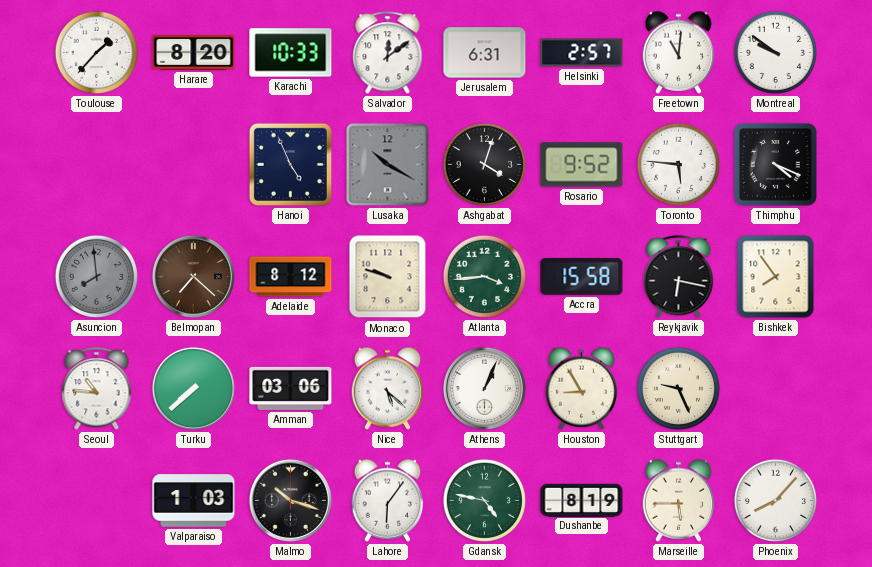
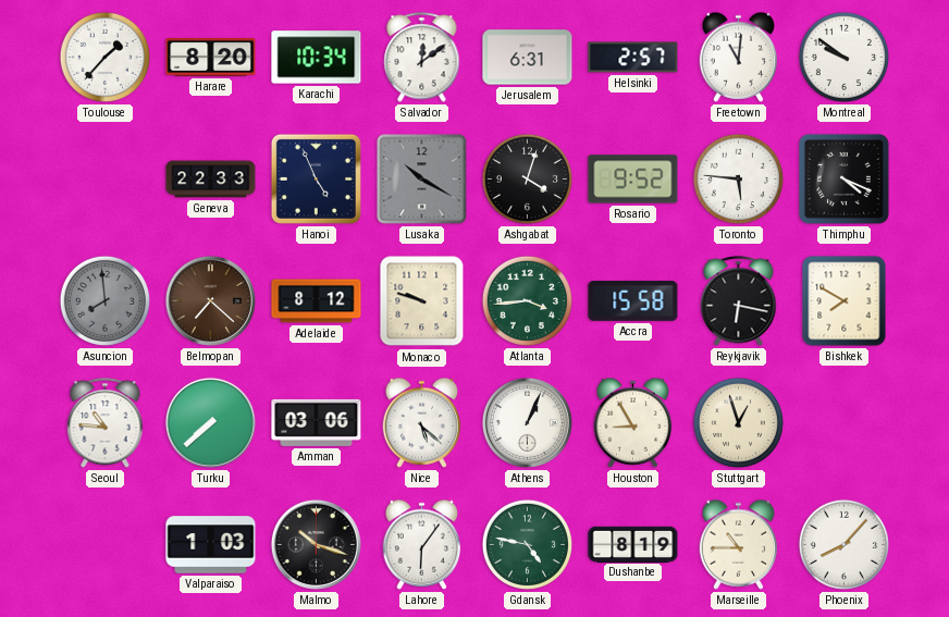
Karachi: 10:33 -> 10:34 (317, 58)
Geneva: none -> 22:33 (211, 180)
Bishkek: 7:54 -> 7:50 (845, 301)
Stuttgart: 9:26 -> 12:57 (738, 422)
Marseille: 5:45 -> 10:45 (739, 544)
